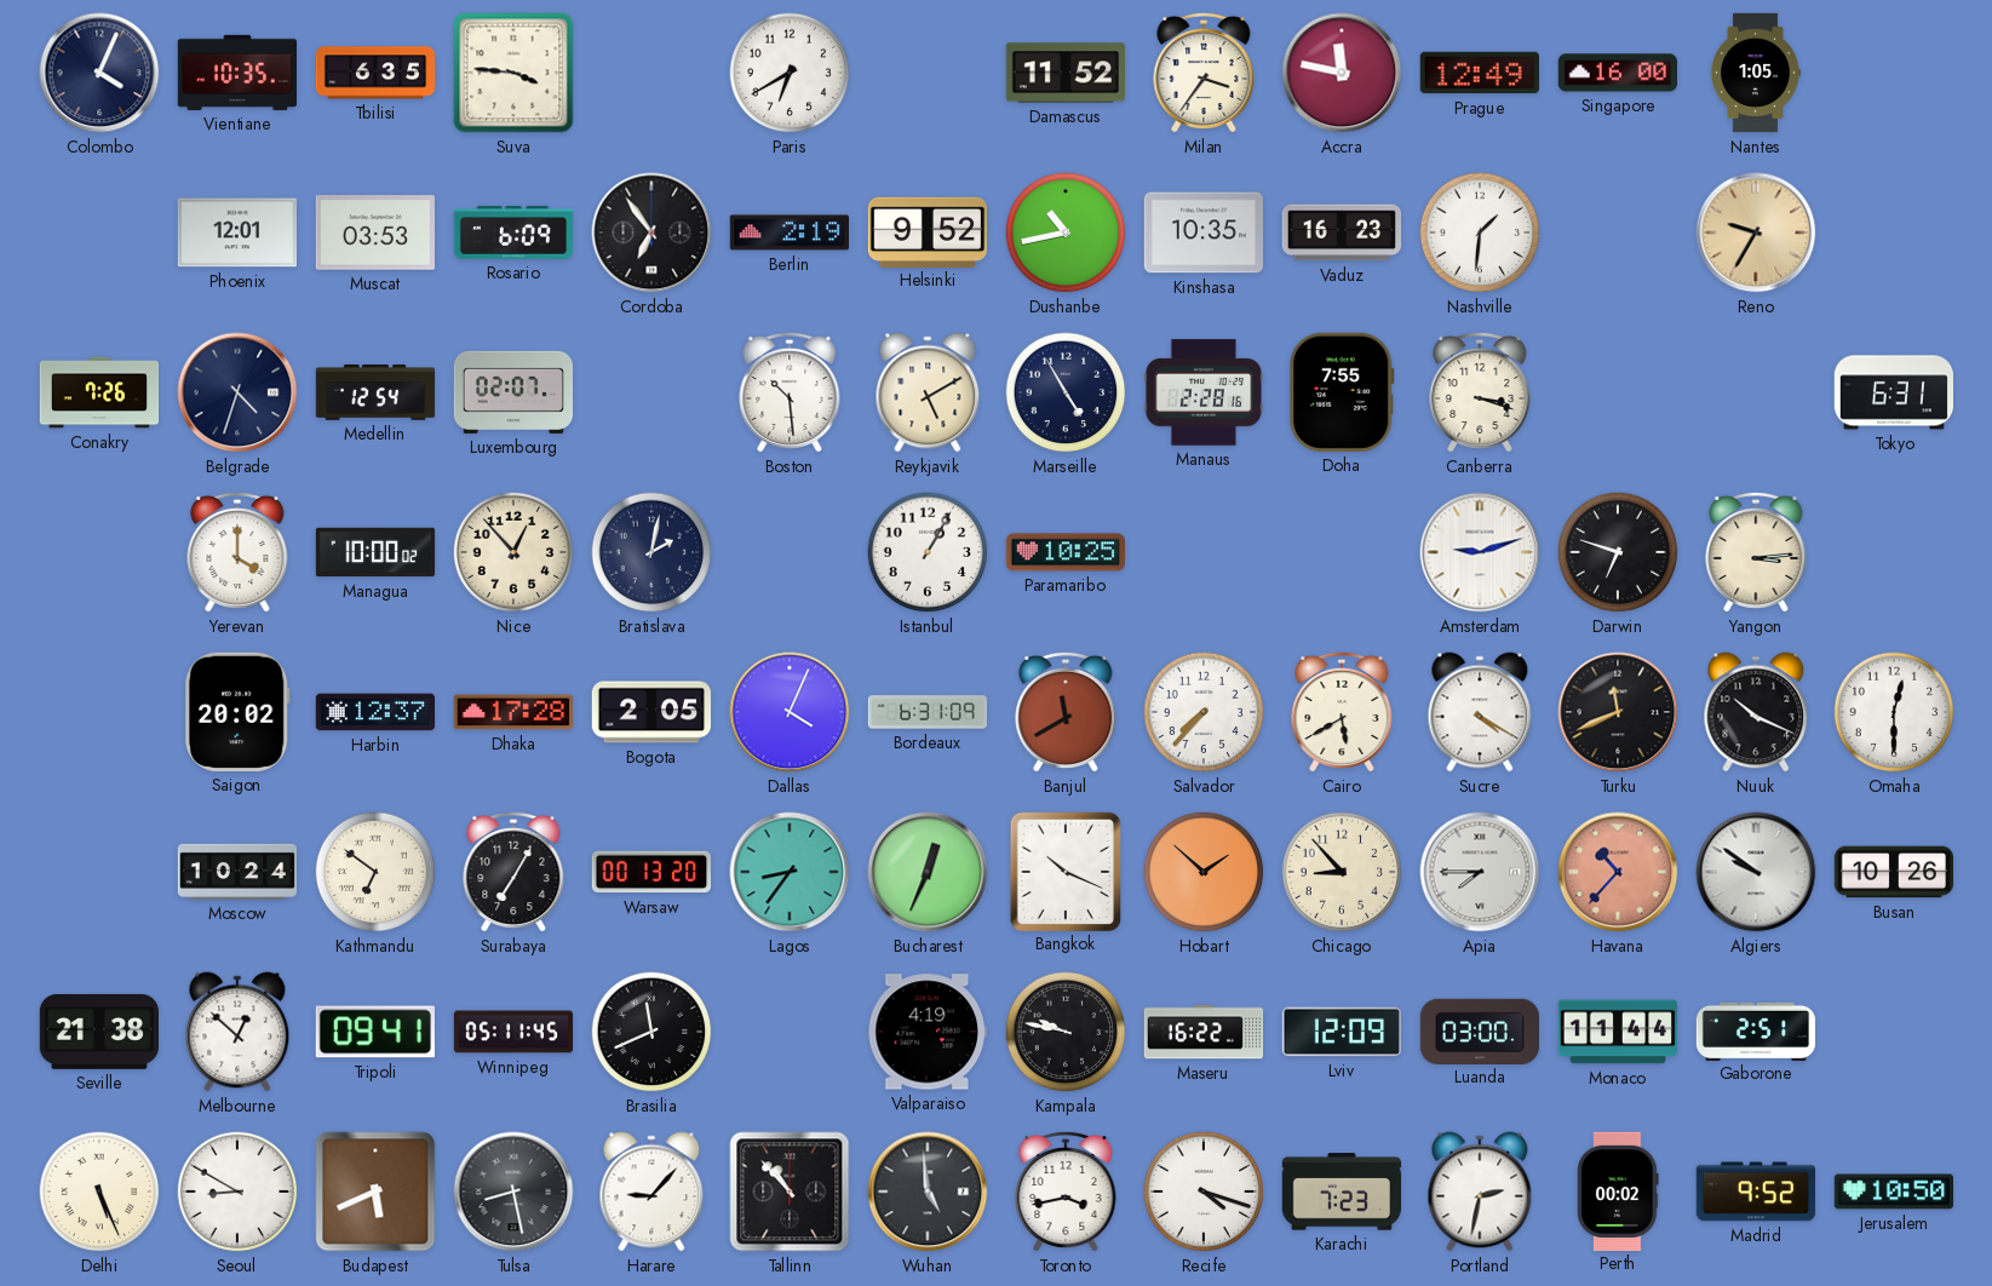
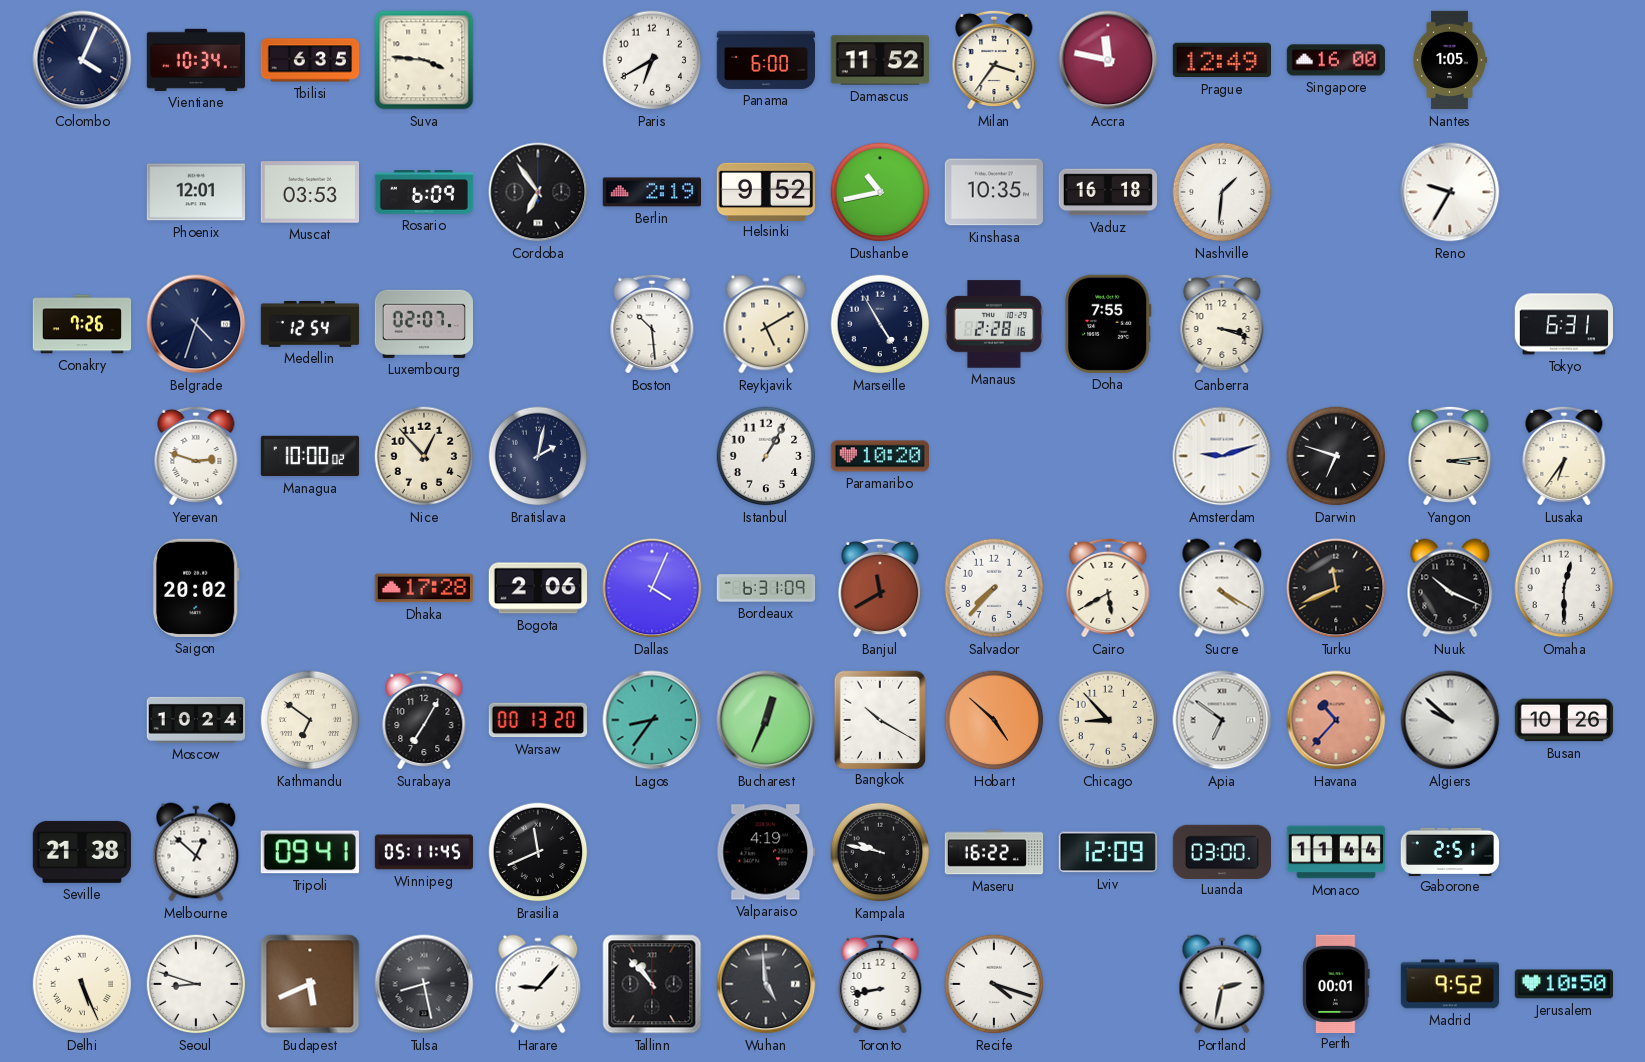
Vientiane: 10:35 -> 10:34 (195, 60)
Panama: none -> 6:00 (765, 60)
Vaduz: 16:23 -> 16:18 (1107, 192)
Reno dial: champagne -> white (1450, 192)
Yerevan: 4:00 -> 2:48 (196, 456)
Paramaribo: 10:25 -> 10:20 (879, 456)
Lusaka: none -> 6:36 (1564, 456)
Harbin: 12:37 -> none (374, 712)
Bogota: 2:05 -> 2:06 (537, 588)
Bangkok: 10:19 -> 10:20 (879, 719)
Hobart: 1:52 -> 4:52 (994, 720)
Apia: 7:45 -> 6:51 (1222, 720)
Algiers: 9:51 -> 9:52 (1450, 720)
Seoul: 8:50 -> 8:48 (196, 984)
Toronto: 3:43 -> 8:43 (880, 984)
Karachi: 7:23 -> none (1341, 1192)
Perth: 00:02 -> 00:01 (1336, 983)
